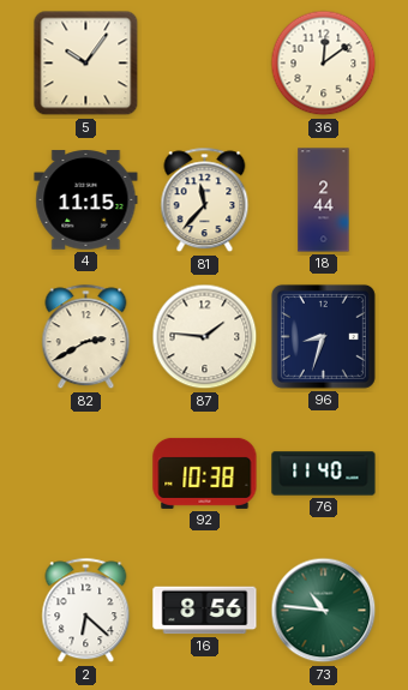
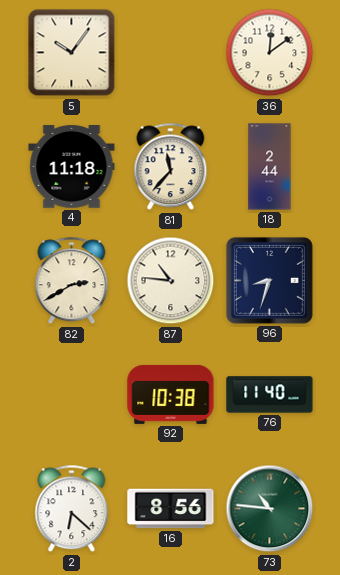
4: 11:15 -> 11:18 (72, 167)
87: 1:46 -> 10:46 (171, 281)
